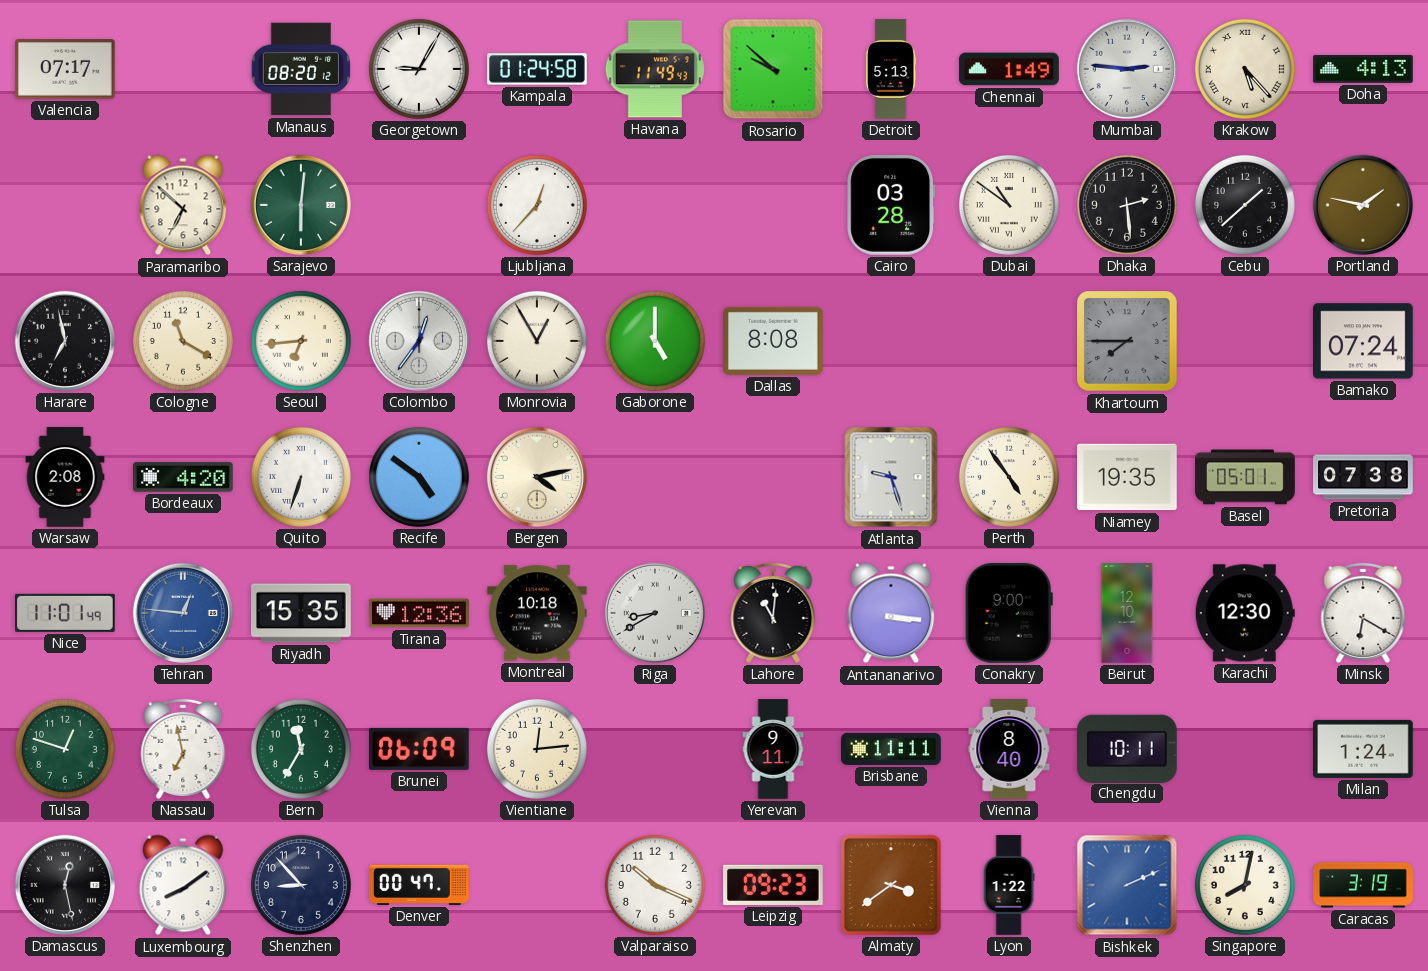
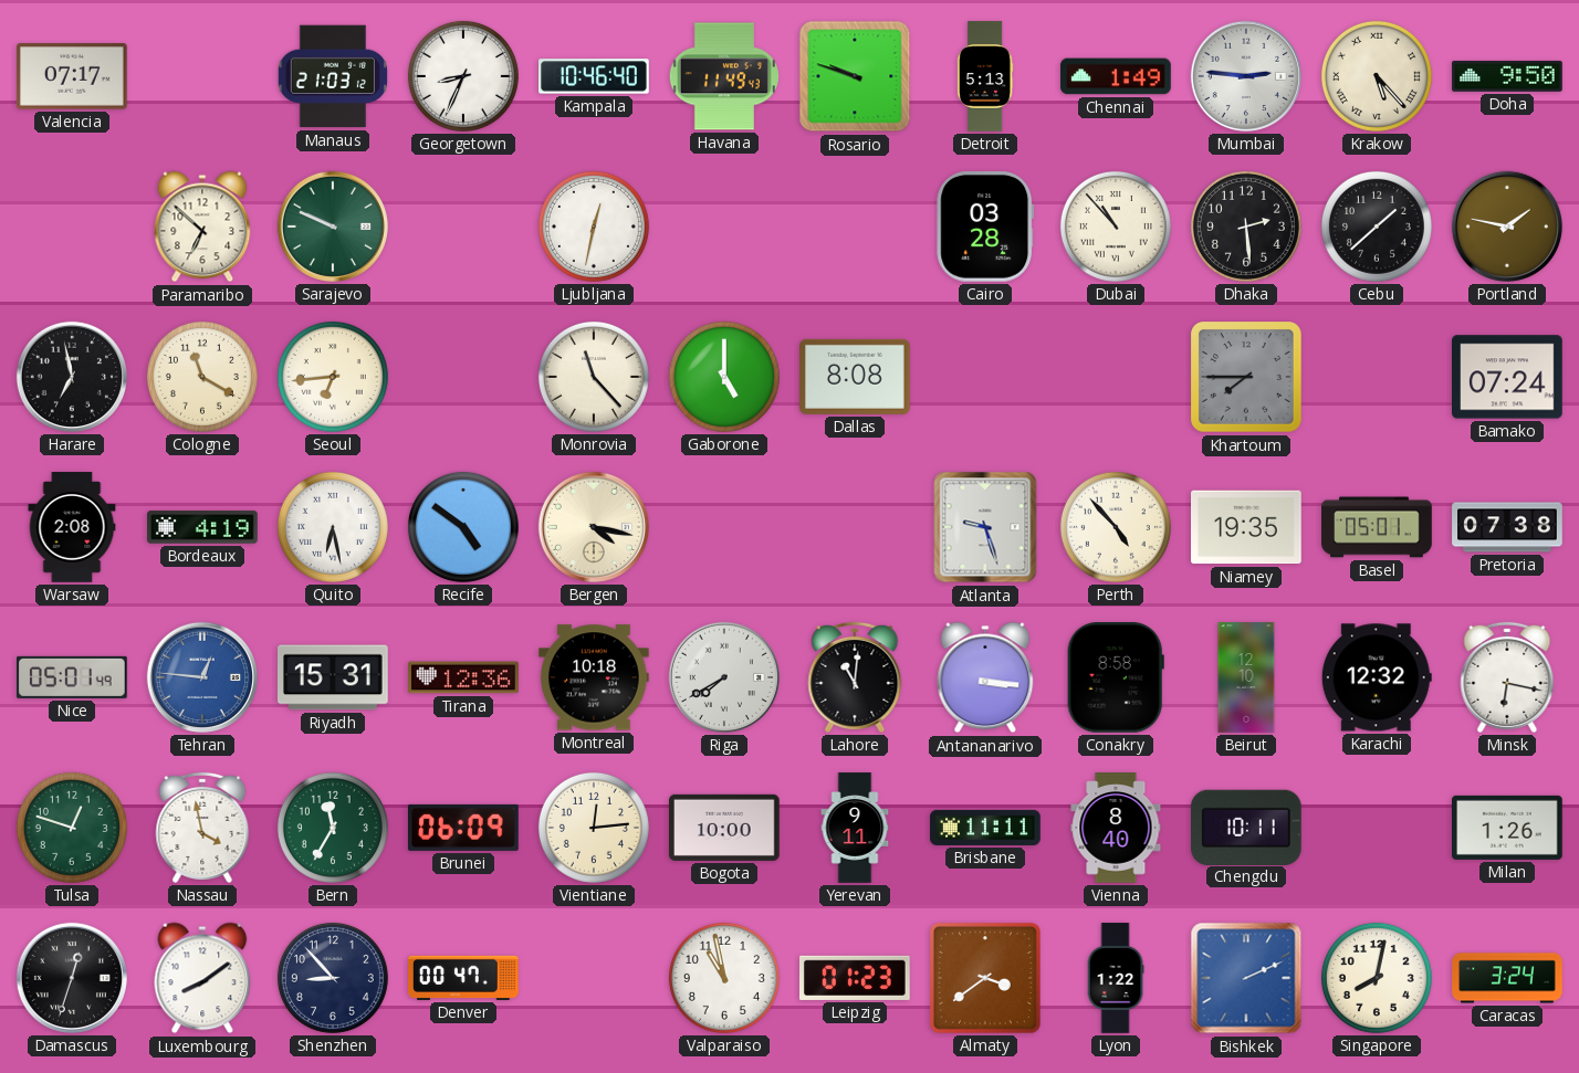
Manaus: 08:20 -> 21:03 (333, 76)
Georgetown: 9:05 -> 8:34 (463, 76)
Kampala: 01:24 -> 10:46 (594, 76)
Rosario: 9:52 -> 9:48 (855, 76)
Doha: 4:13 -> 9:50 (1507, 76)
Sarajevo: 6:01 -> 9:49 (333, 227)
Ljubljana: 12:37 -> 12:32 (594, 227)
Dubai: 10:51 -> 10:53 (1116, 227)
Colombo: 12:36 -> none (419, 341)
Monrovia: 12:55 -> 11:23 (594, 377)
Bordeaux: 4:20 -> 4:19 (202, 527)
Quito: 6:33 -> 6:28 (333, 527)
Bergen: 4:13 -> 4:17 (594, 527)
Perth: 4:54 -> 4:53 (1116, 527)
Nice: 11:01 -> 05:01 (72, 677)
Riyadh: 15:35 -> 15:31 (334, 677)
Riga: 8:40 -> 7:40 (724, 677)
Conakry: 9:00 -> 8:58 (1116, 678)
Karachi: 12:30 -> 12:32 (1377, 677)
Minsk: 6:20 -> 6:17 (1507, 677)
Nassau: 6:58 -> 3:58 (202, 828)
Bogota: none -> 10:00 (725, 828)
Milan: 1:24 -> 1:26 (1508, 828)
Damascus: 12:28 -> 12:33 (72, 978)
Valparaiso: 10:19 -> 10:58 (724, 978)
Leipzig: 09:23 -> 01:23 (856, 978)
Caracas: 3:19 -> 3:24 (1507, 978)
